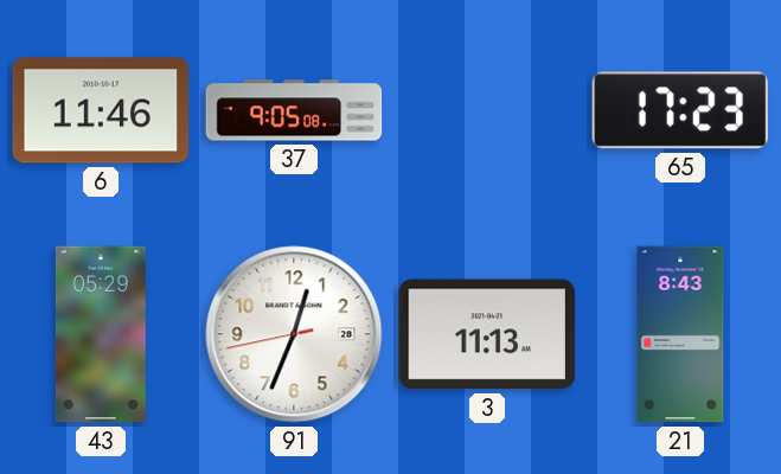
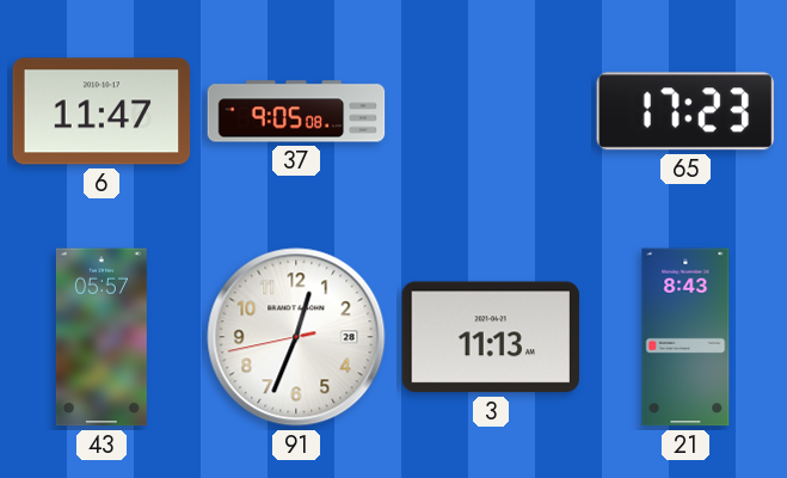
6: 11:46 -> 11:47 (102, 111)
43: 05:29 -> 05:57 (102, 337)
